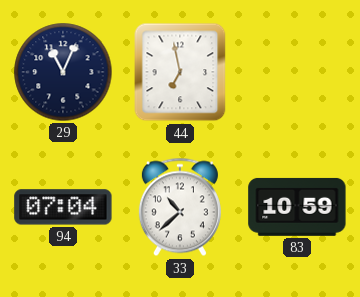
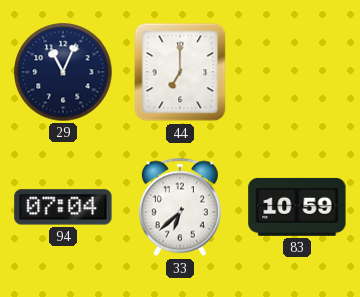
44: 6:58 -> 7:00 (180, 72)
33: 10:38 -> 6:38 (180, 207)
